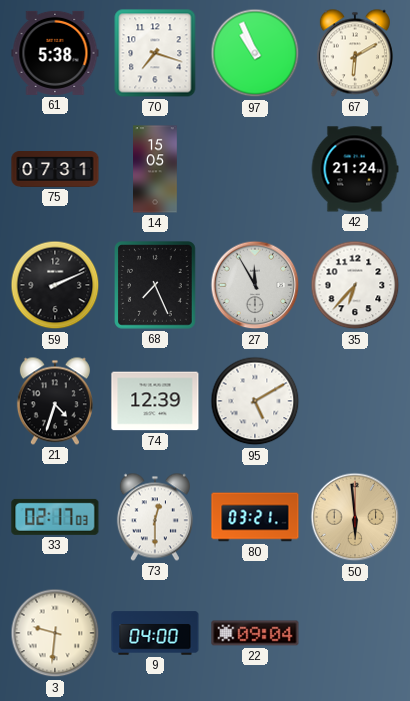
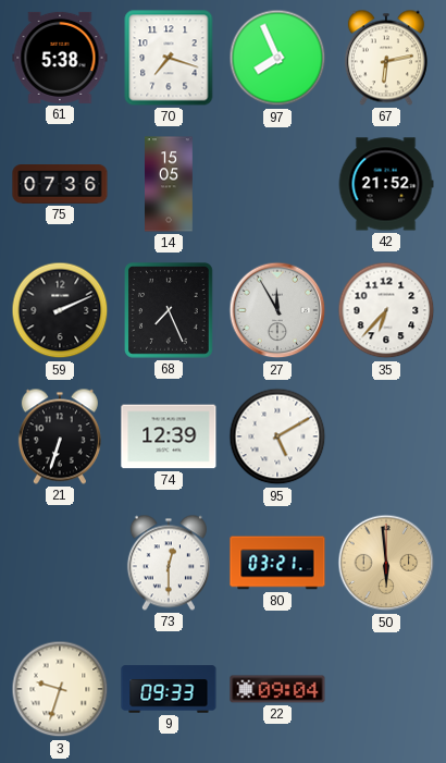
97: 10:56 -> 7:56 (277, 58)
67: 6:10 -> 6:13 (386, 58)
75: 07:31 -> 07:36 (60, 185)
42: 21:24 -> 21:52 (386, 184)
21: 4:33 -> 6:33 (60, 436)
33: 02:17 -> none (55, 517)
3: 9:31 -> 9:33 (60, 689)
9: 04:00 -> 09:33 (169, 689)
